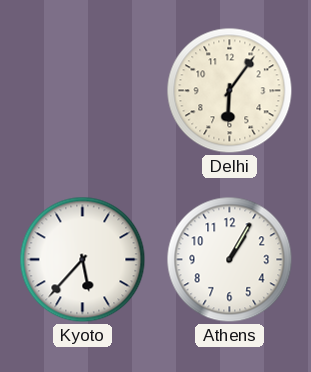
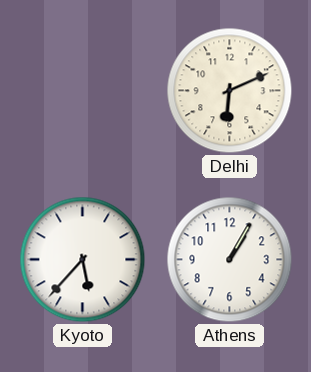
Delhi: 6:06 -> 6:11 (230, 91)
